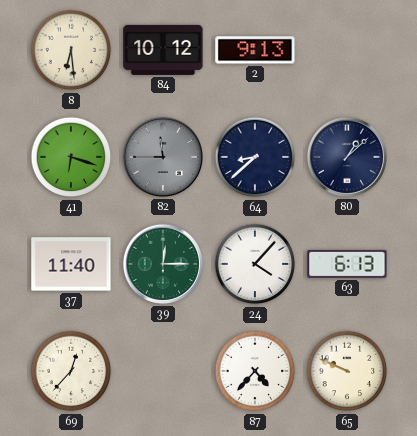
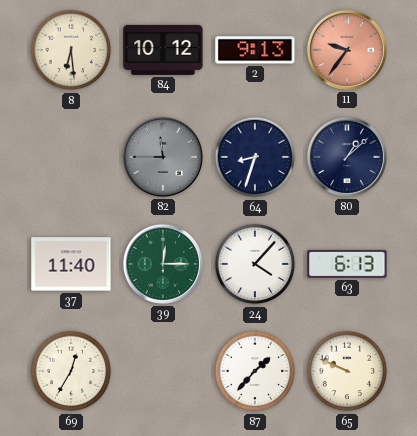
11: none -> 9:36 (347, 50)
41: 6:18 -> none (71, 157)
64: 8:38 -> 8:33 (255, 157)
69: 12:37 -> 12:35 (71, 371)
87: 4:37 -> 1:37 (255, 371)
